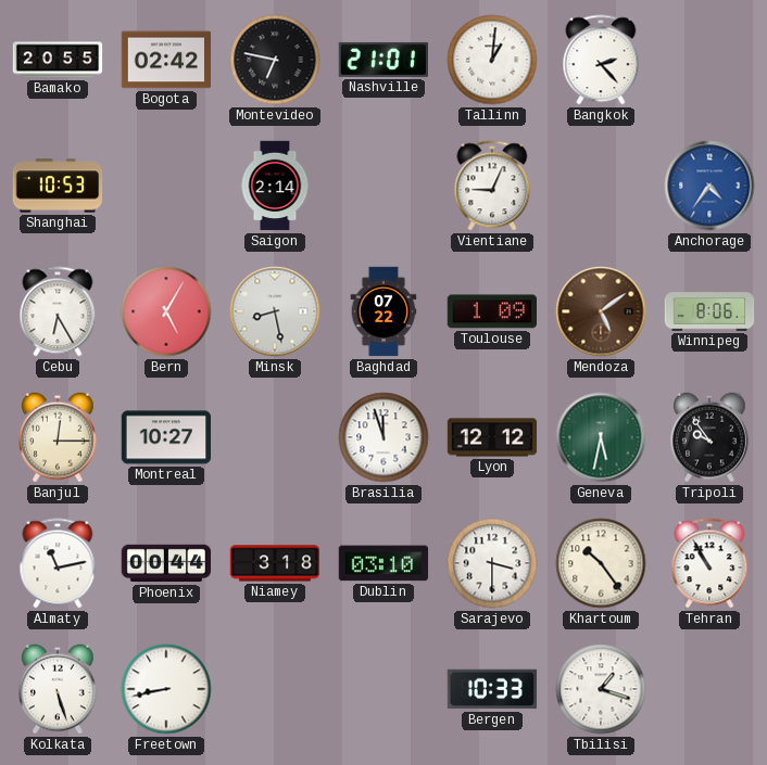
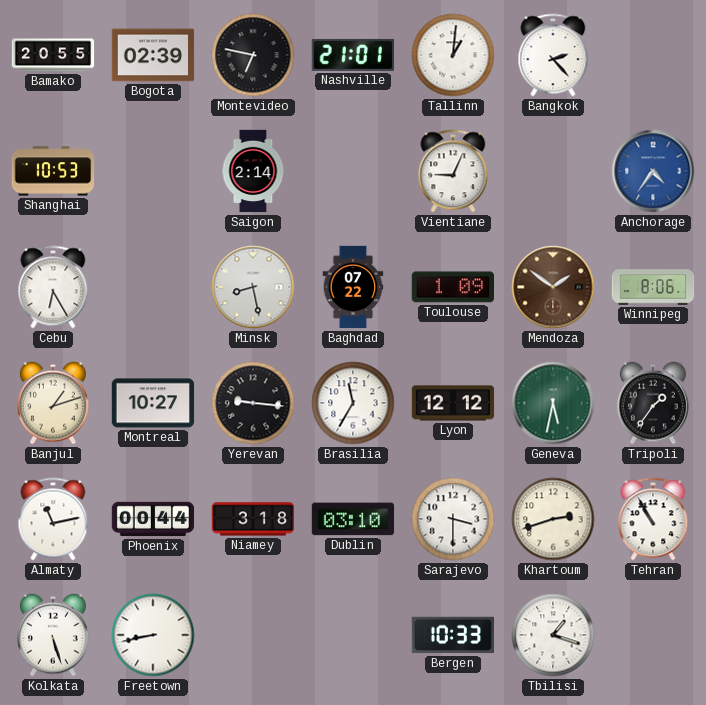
Bogota: 02:42 -> 02:39 (153, 55)
Bern: 5:05 -> none (166, 311)
Mendoza: 5:09 -> 1:51 (553, 287)
Banjul: 12:15 -> 1:12 (54, 403)
Yerevan: none -> 9:16 (253, 403)
Brasilia: 11:57 -> 11:35 (353, 403)
Tripoli: 9:54 -> 1:36 (654, 403)
Khartoum: 10:24 -> 2:42 (553, 519)
